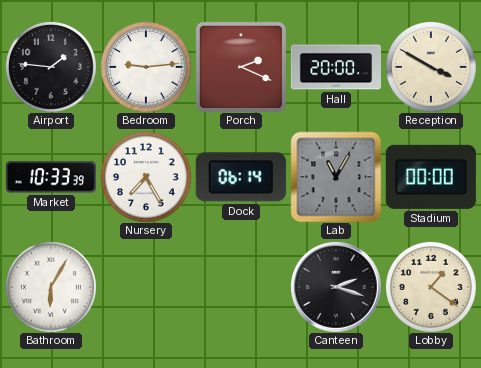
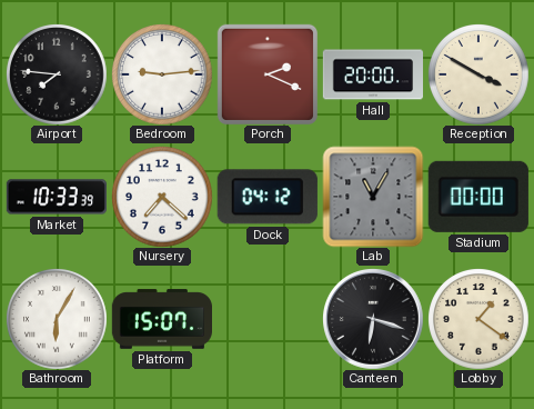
Airport: 1:46 -> 7:46 (57, 74)
Nursery: 7:25 -> 7:22 (162, 197)
Dock: 06:14 -> 04:12 (268, 197)
Platform: none -> 15:07 (161, 319)
Canteen: 2:18 -> 6:18 (373, 319)
